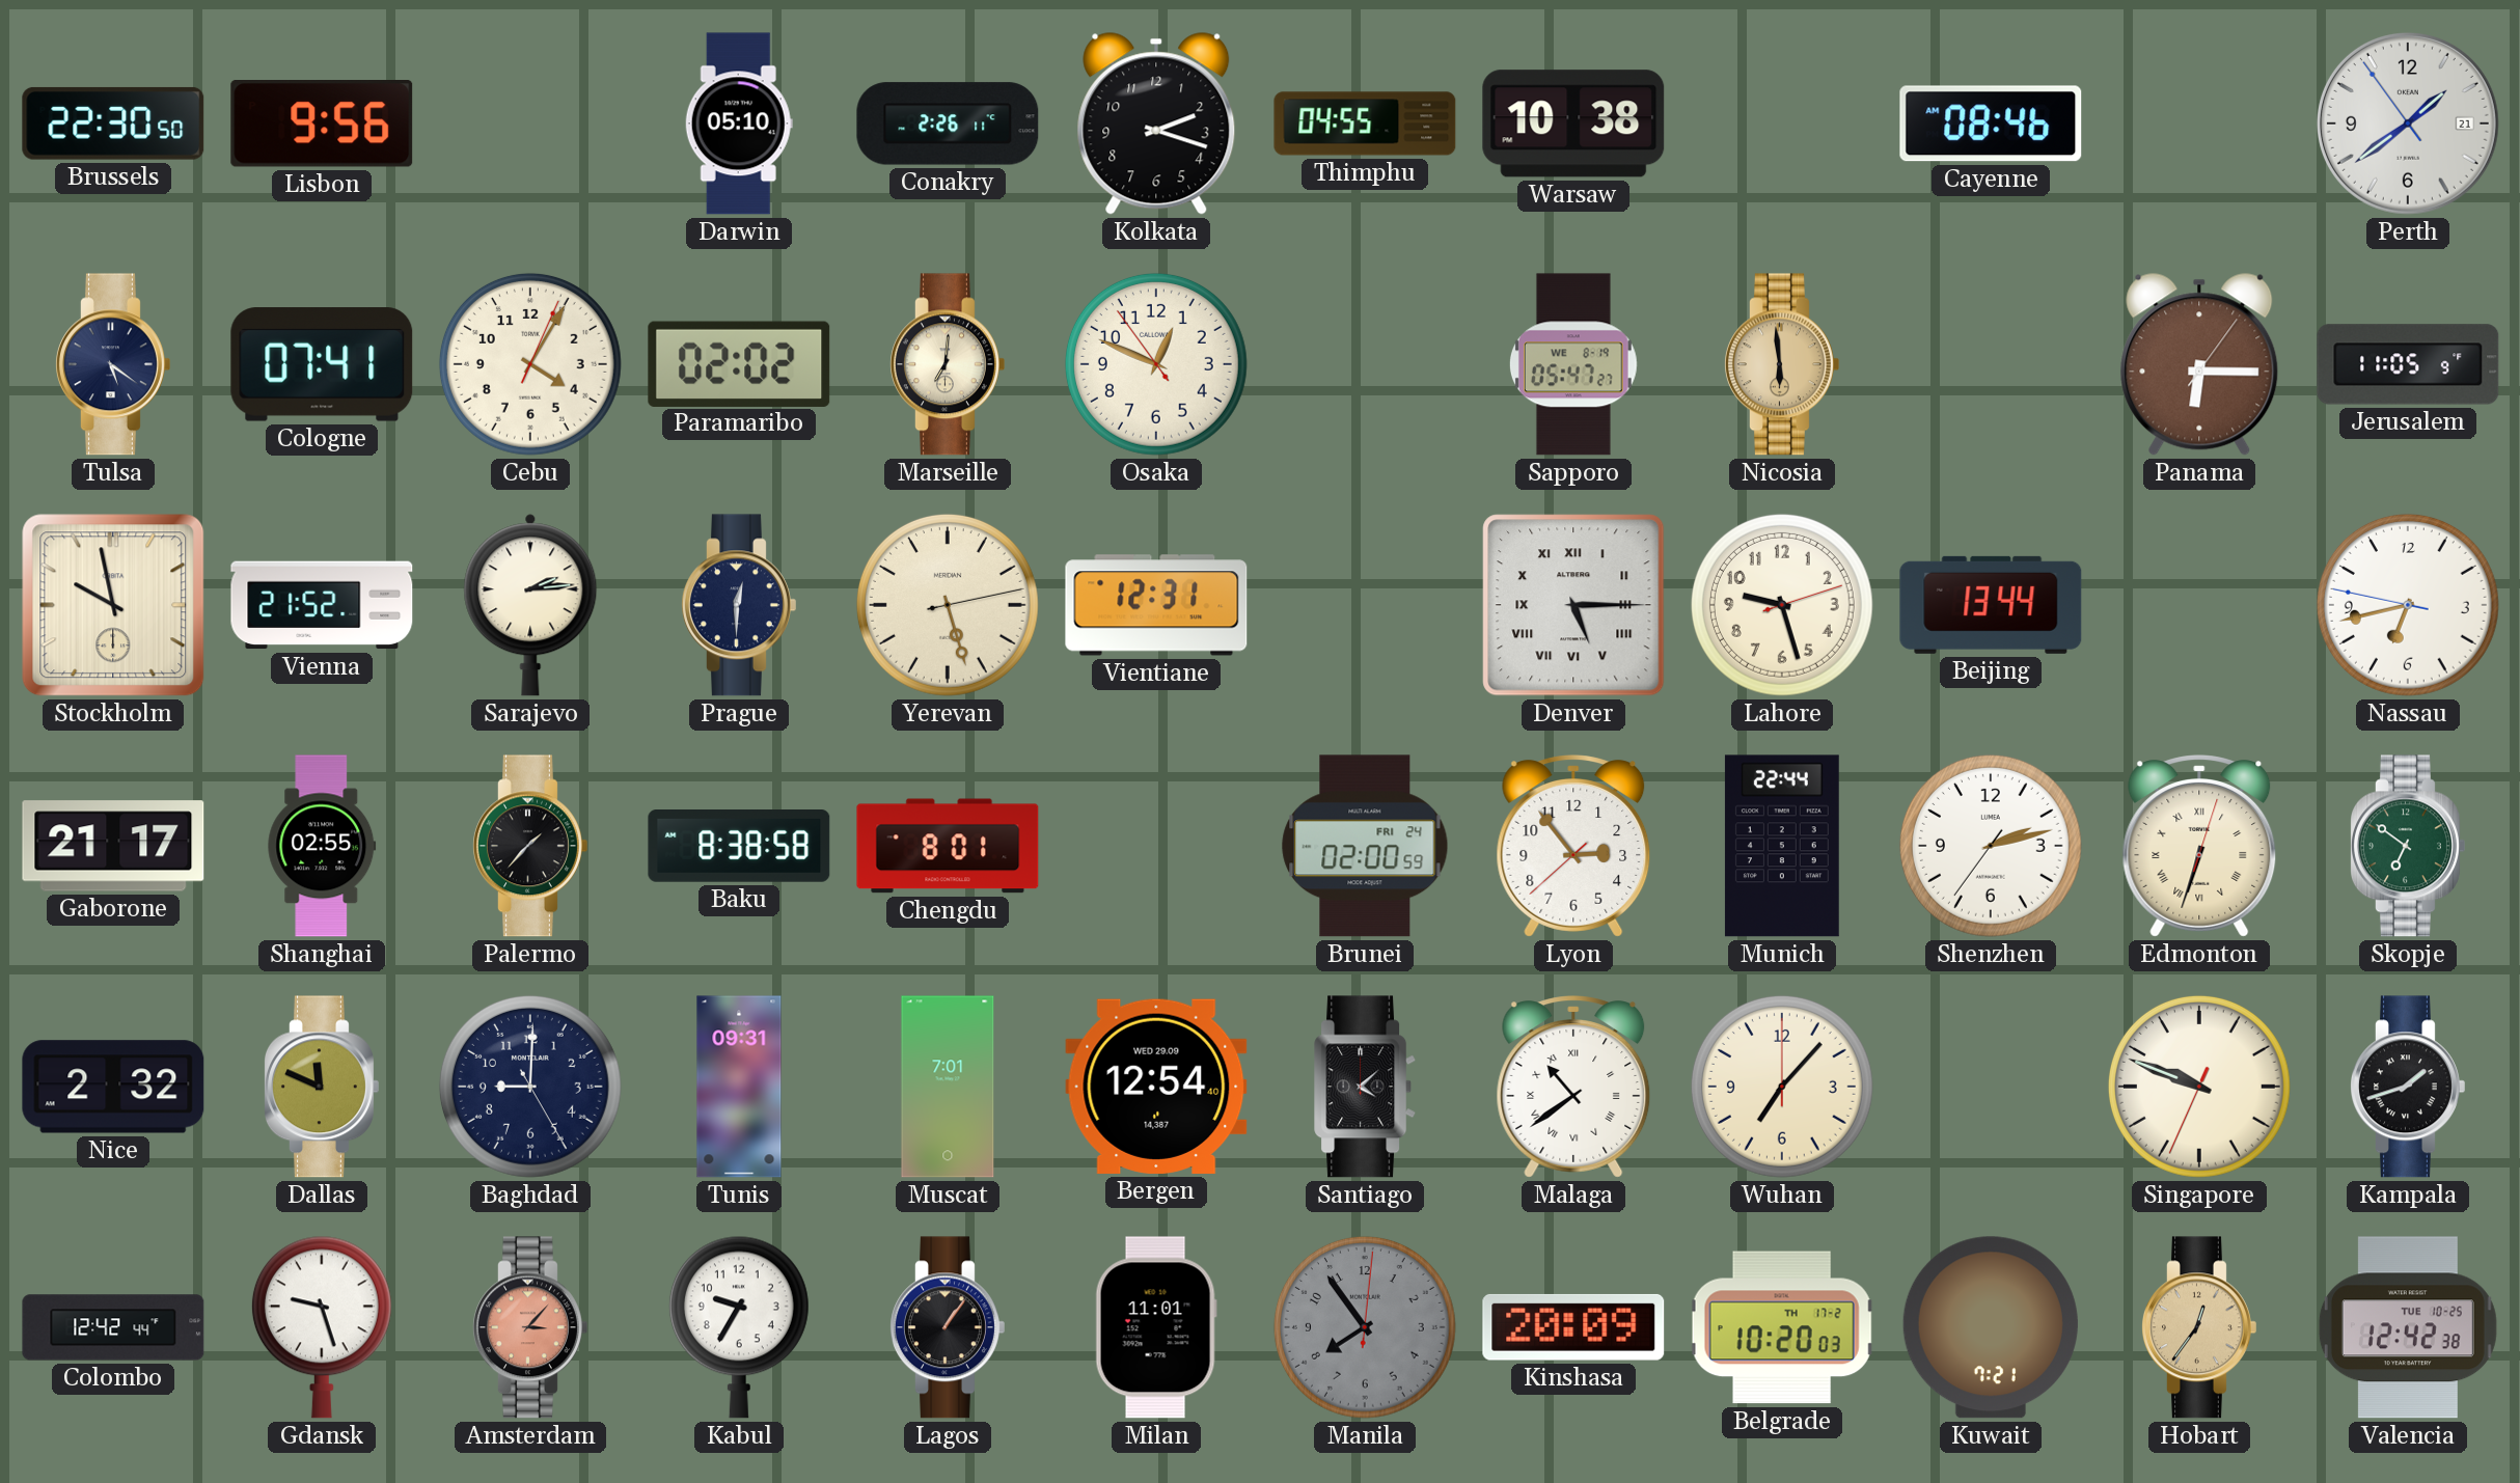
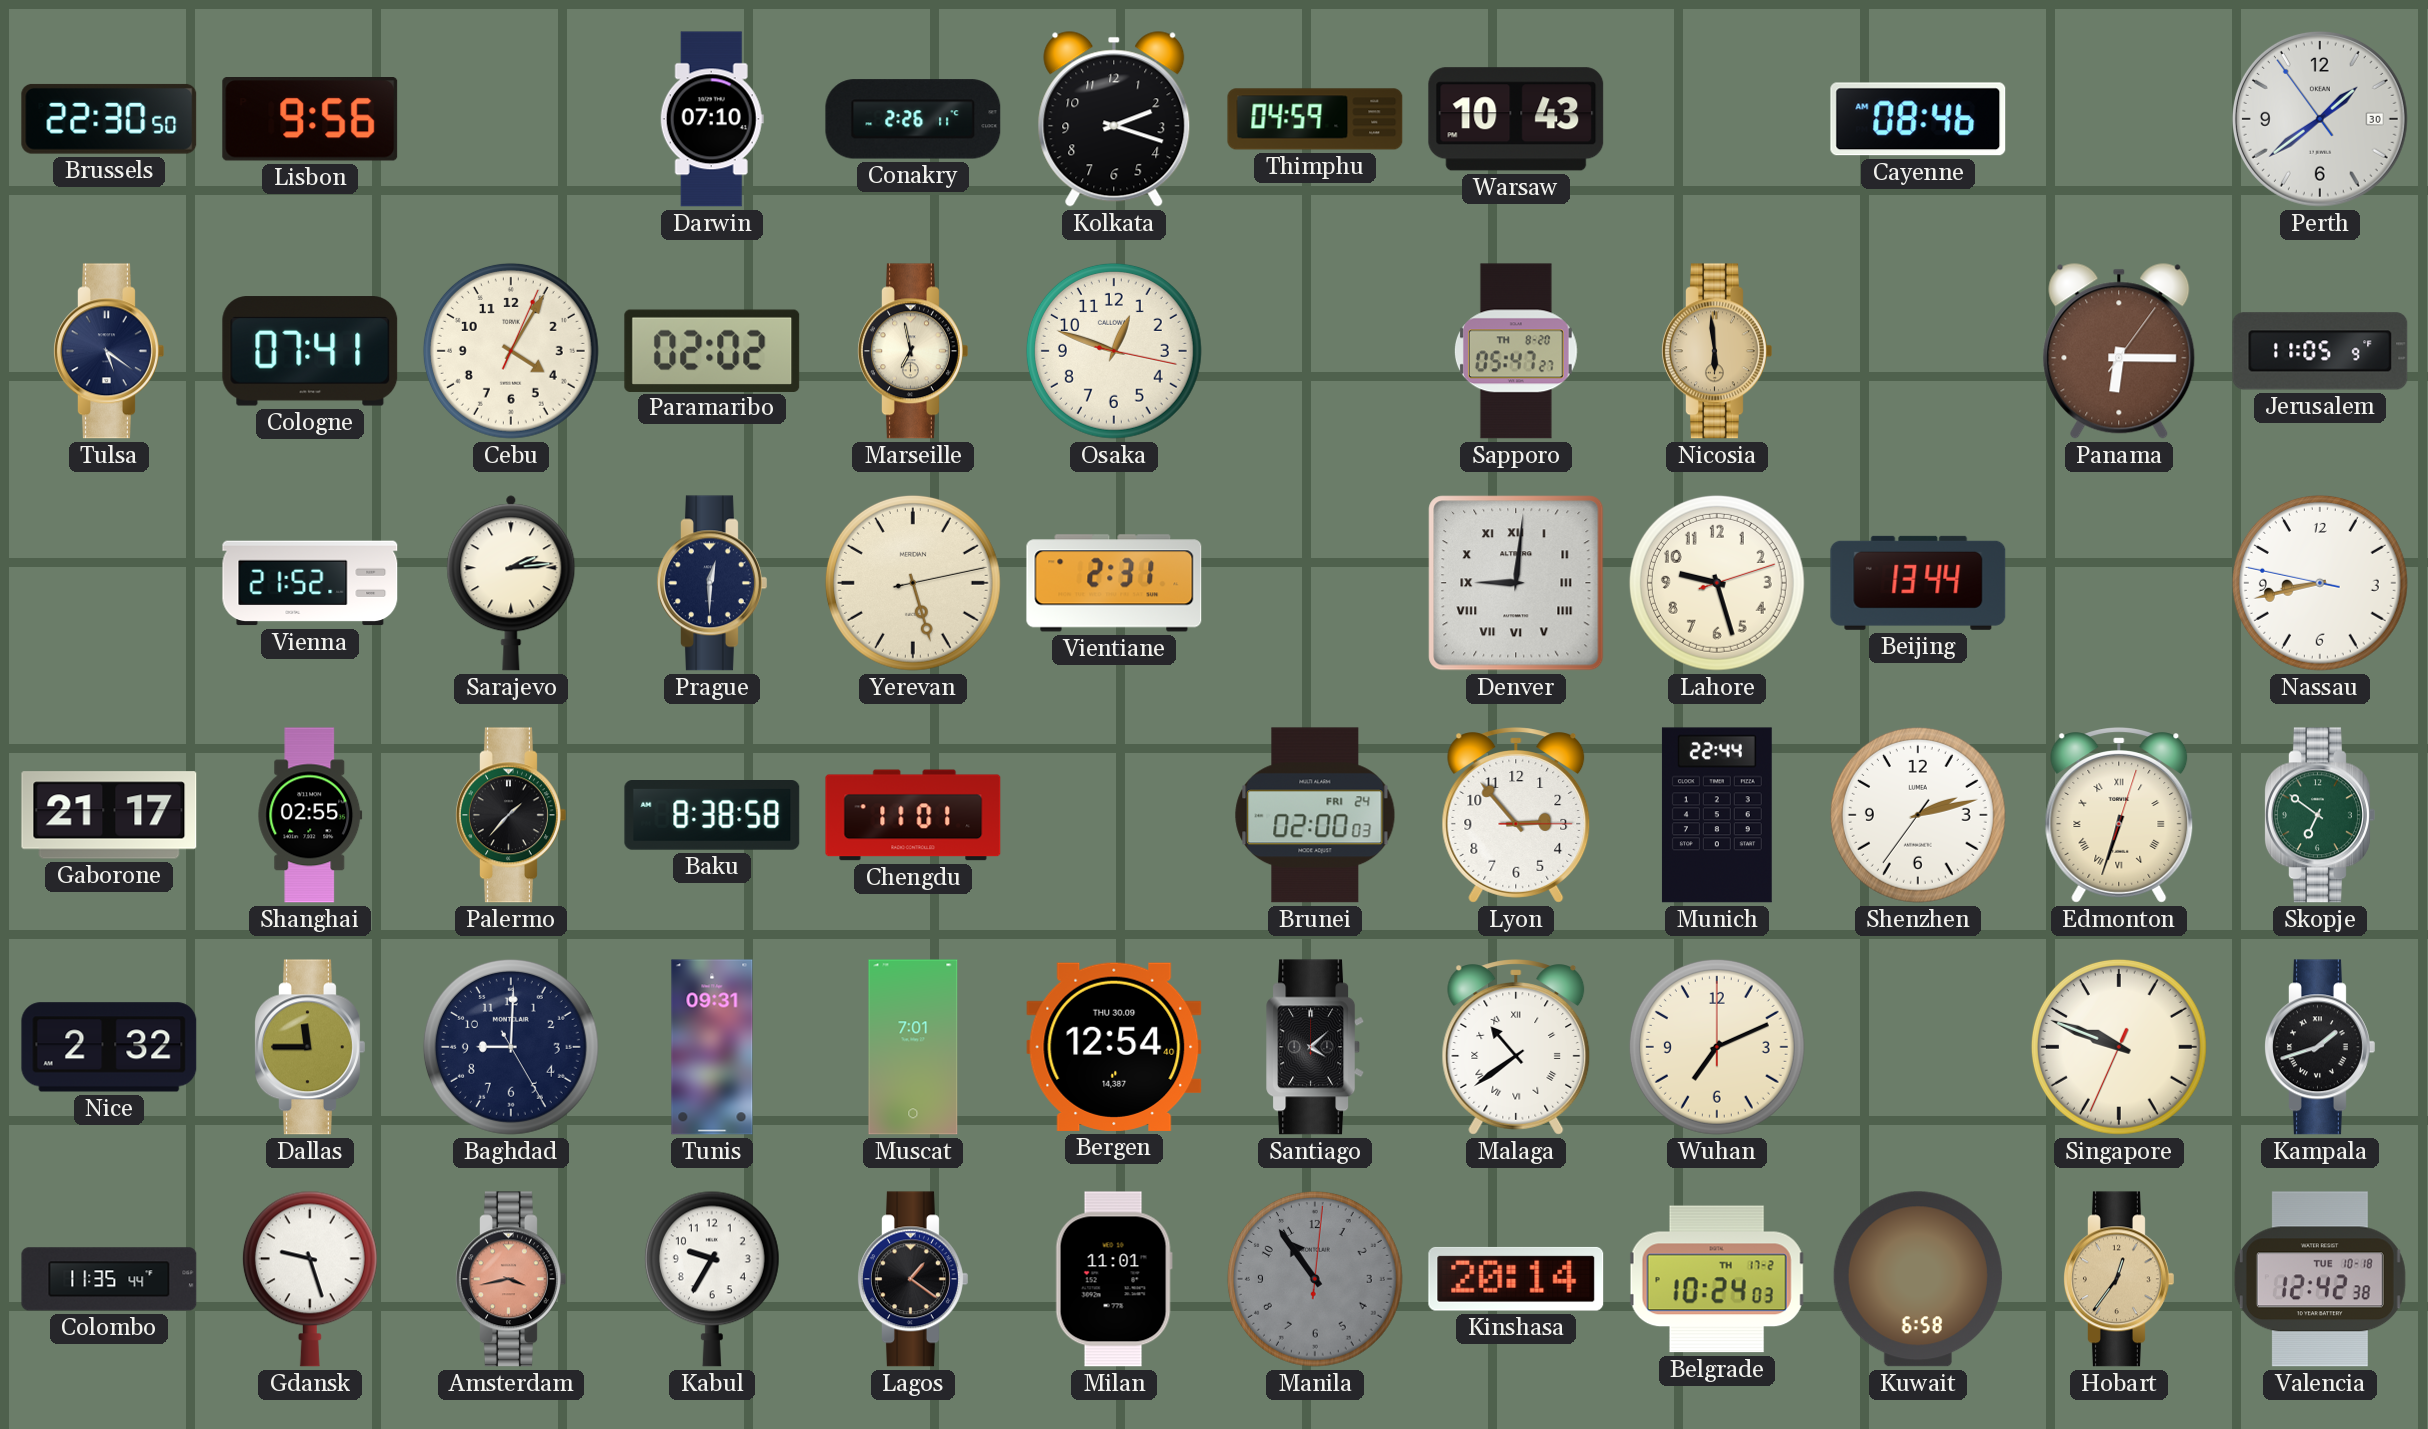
Darwin: 05:10 -> 07:10 (712, 119)
Thimphu: 04:55 -> 04:59 (1315, 119)
Warsaw: 10:38 -> 10:43 (1516, 119)
Perth date: 21 -> 30 (2320, 119)
Marseille: 7:01 -> 6:58 (913, 351)
Osaka: 12:48:54 -> 12:48:17 (1114, 351)
Sapporo date: WE 8-19 -> TH 8-20 (1516, 351)
Stockholm: 9:58 -> none (113, 605)
Vientiane: 12:31 -> 2:31 (1114, 583)
Denver: 5:15 -> 9:01 (1516, 583)
Nassau: 6:42 -> 8:42 (2320, 583)
Chengdu: 8:01 -> 11:01 (913, 815)
Brunei: 02:00:59 -> 02:00:03 (1315, 815)
Lyon: 2:53:38 -> 2:53:15 (1516, 815)
Dallas: 11:49 -> 11:45 (310, 1047)
Bergen date: WED 29.09 -> THU 30.09 (1114, 1047)
Wuhan: 7:07 -> 7:11 (1717, 1047)
Colombo: 12:42 -> 11:35 (109, 1279)
Amsterdam: 3:07 -> 3:43 (511, 1279)
Lagos: 1:06 -> 1:21 (913, 1279)
Manila: 7:54 -> 10:54 (1315, 1279)
Kinshasa: 20:09 -> 20:14 (1516, 1279)
Belgrade: 10:20 -> 10:24 (1717, 1279)
Kuwait: 7:21 -> 6:58 (1918, 1279)
Valencia date: TUE 10-25 -> TUE 10-18 (2320, 1279)
